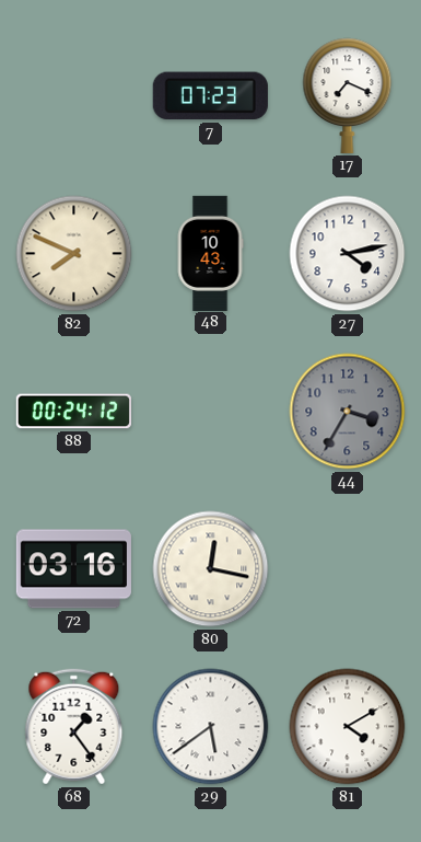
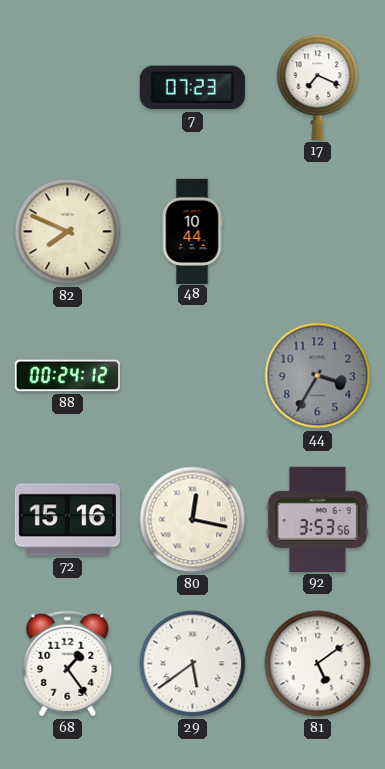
48: 10:43 -> 10:44 (192, 231)
27: 4:13 -> none (348, 254)
72: 03:16 -> 15:16 (67, 520)
92: none -> 3:53 (317, 519)
81: 4:10 -> 5:09 (318, 664)
